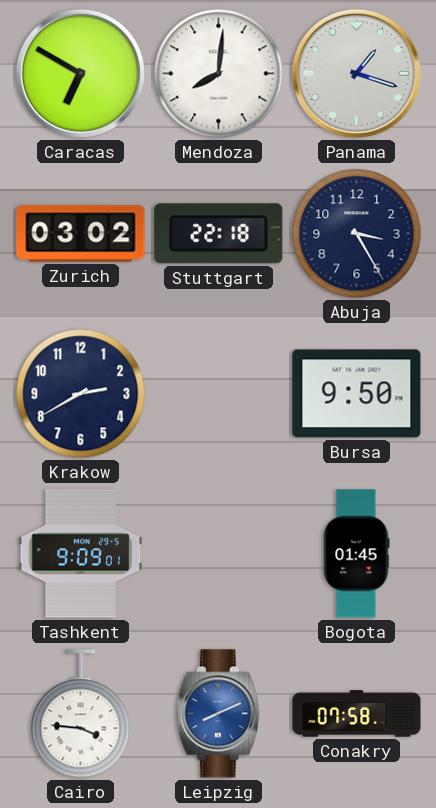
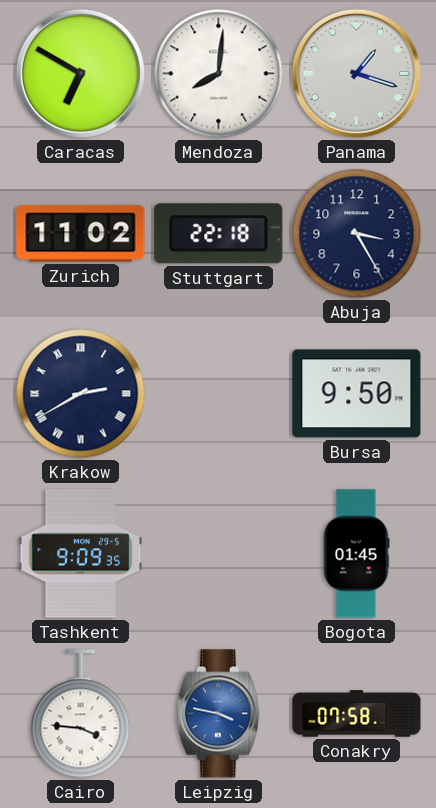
Zurich: 03:02 -> 11:02 (81, 234)
Krakow numerals: Arabic -> Roman (81, 394)
Tashkent: 9:09:01 -> 9:09:35 (81, 554)
Leipzig: 8:11 -> 3:47 (218, 714)
